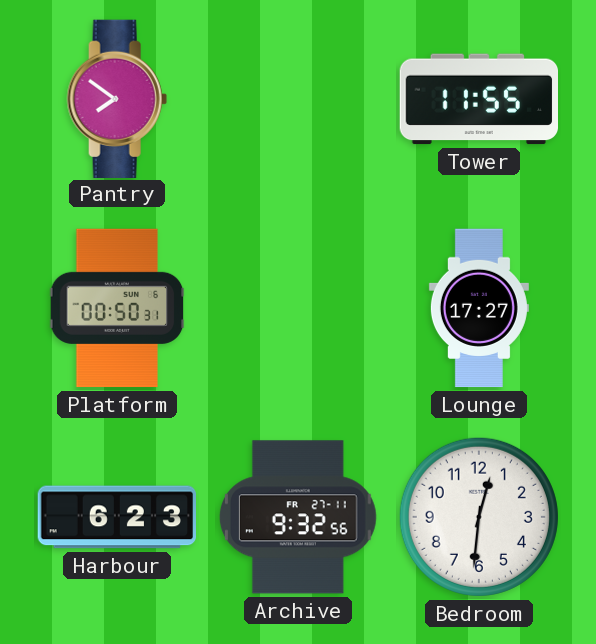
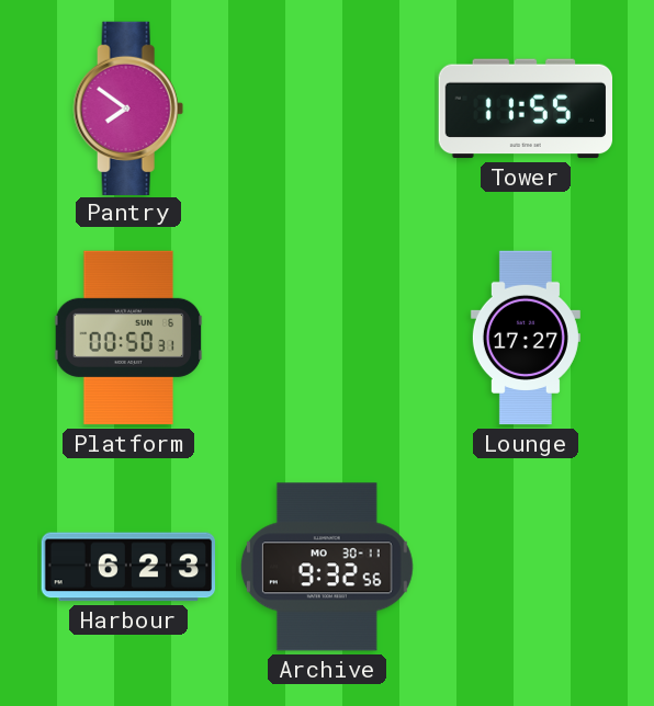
Archive date: FR 27-11 -> MO 30-11 (327, 567)
Bedroom: 12:31 -> none (479, 517)
